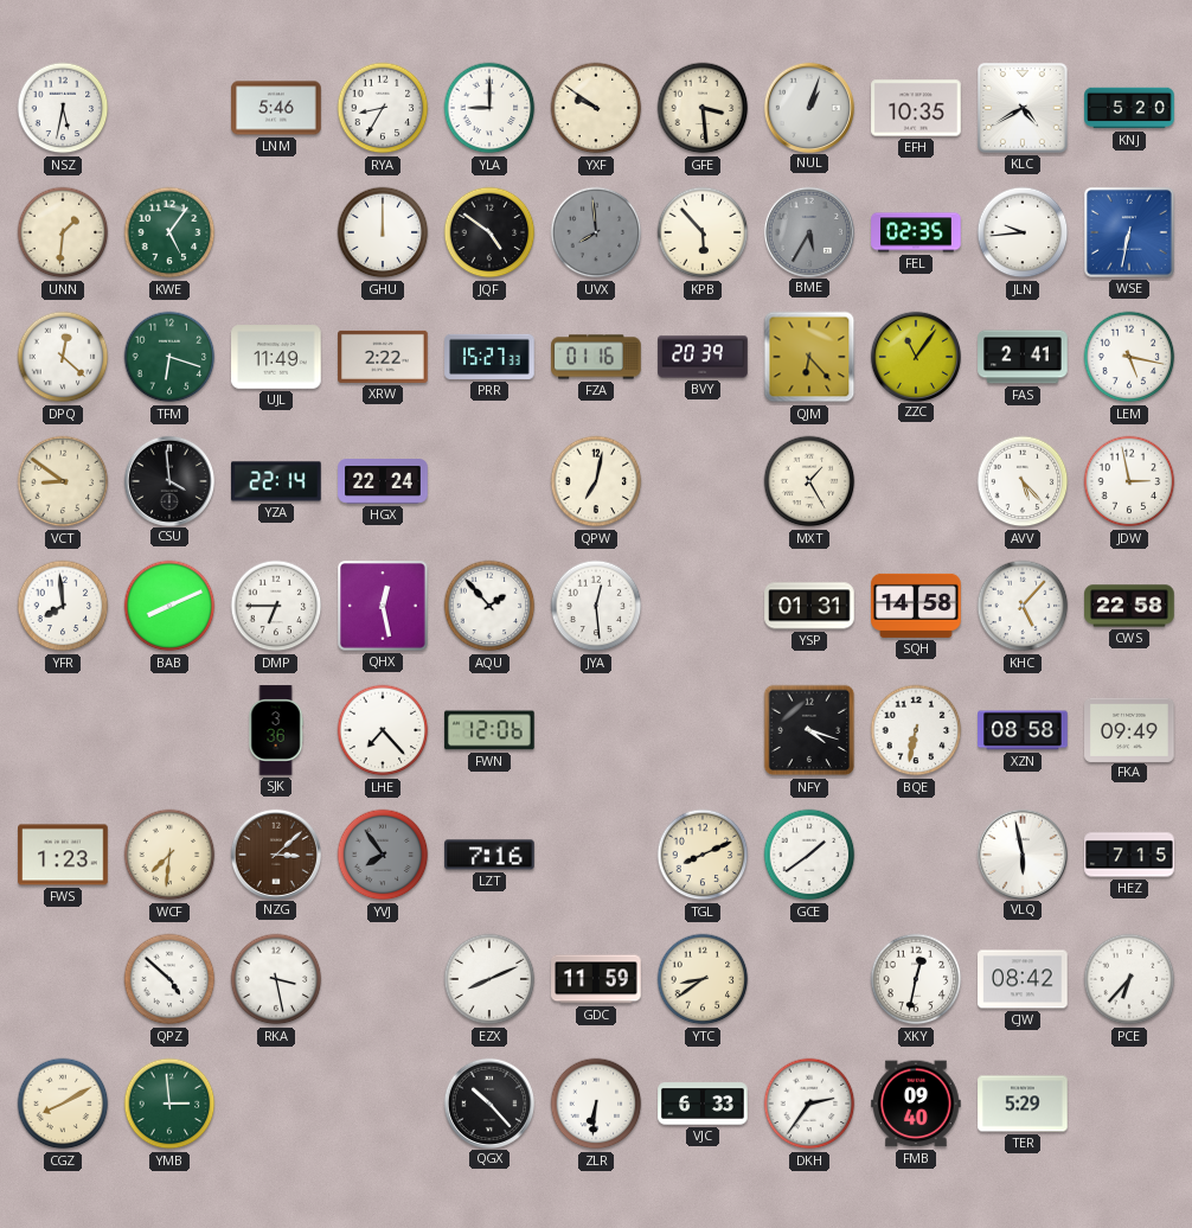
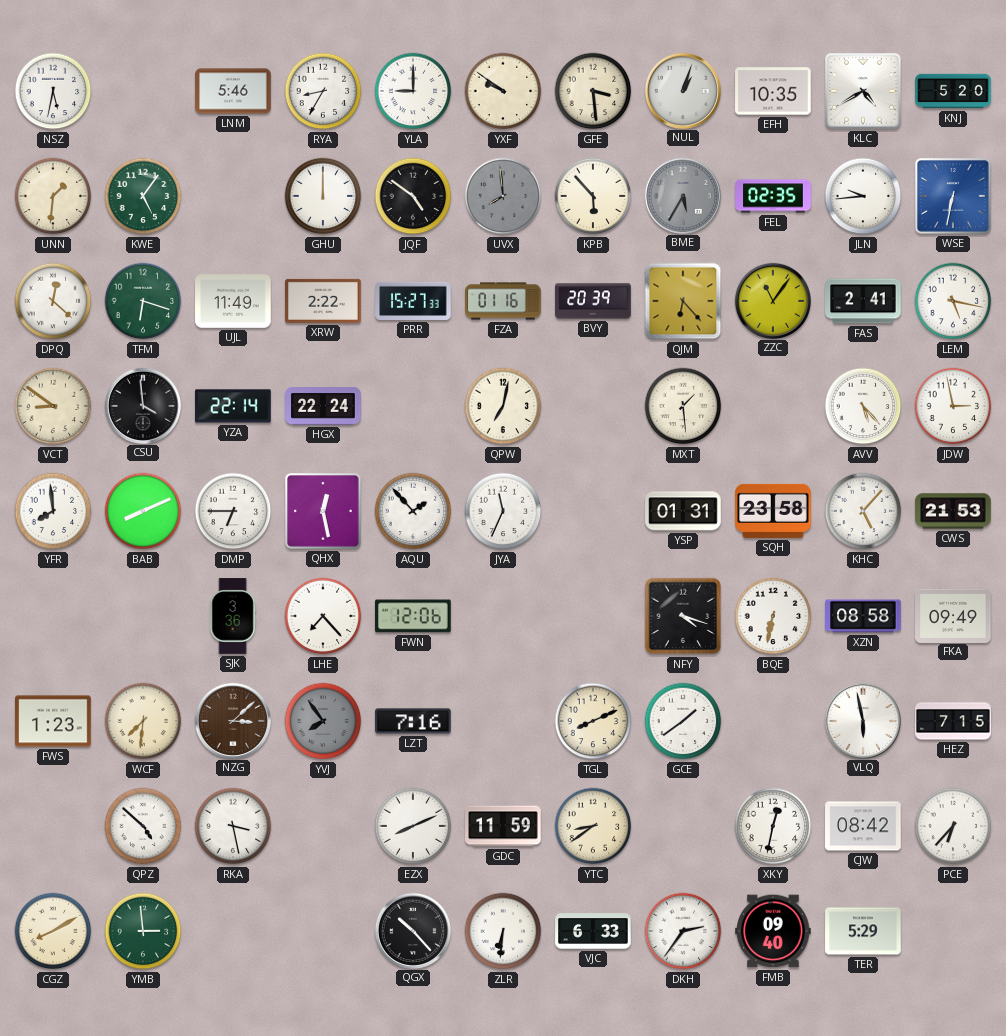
MXT: 1:25 -> 1:29 (683, 406)
JYA: 12:29 -> 11:34 (503, 511)
SQH: 14:58 -> 23:58 (773, 511)
CWS: 22:58 -> 21:53 (953, 511)
